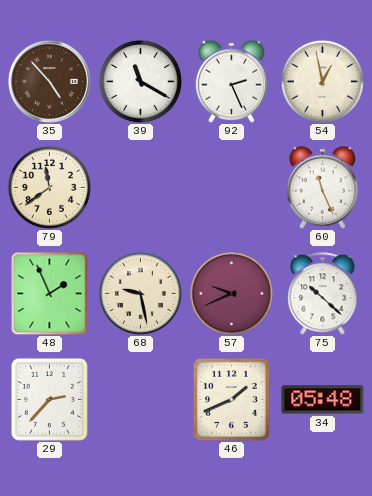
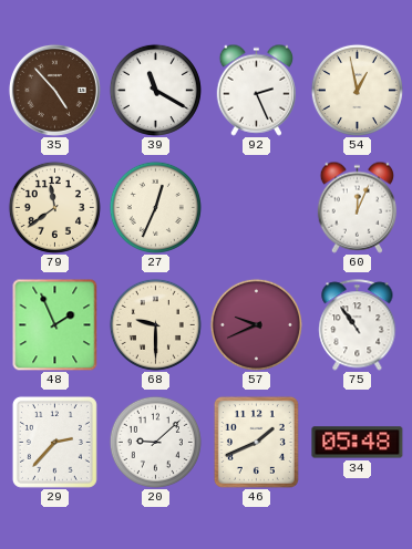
27: none -> 12:34 (155, 207)
60: 11:26 -> 12:04 (357, 207)
68: 9:28 -> 9:30 (155, 324)
75: 10:22 -> 10:54 (358, 325)
20: none -> 9:08 (155, 442)
